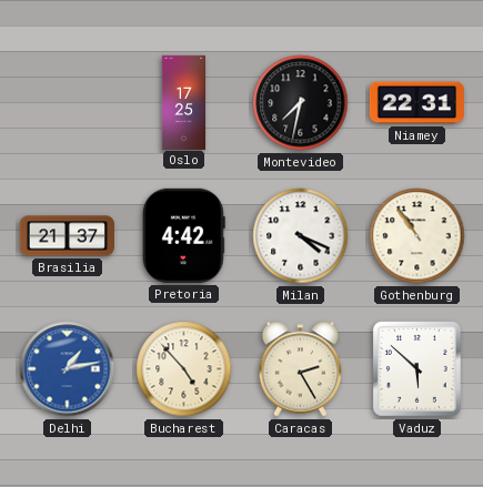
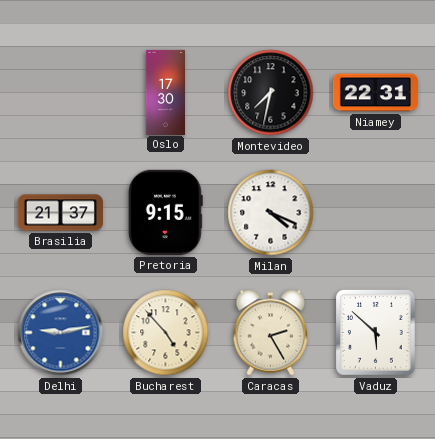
Oslo: 17:25 -> 17:30 (165, 92)
Pretoria: 4:42 -> 9:15 (165, 212)
Gothenburg: 10:54 -> none (417, 236)
Delhi: 1:13 -> 9:13 (61, 333)
